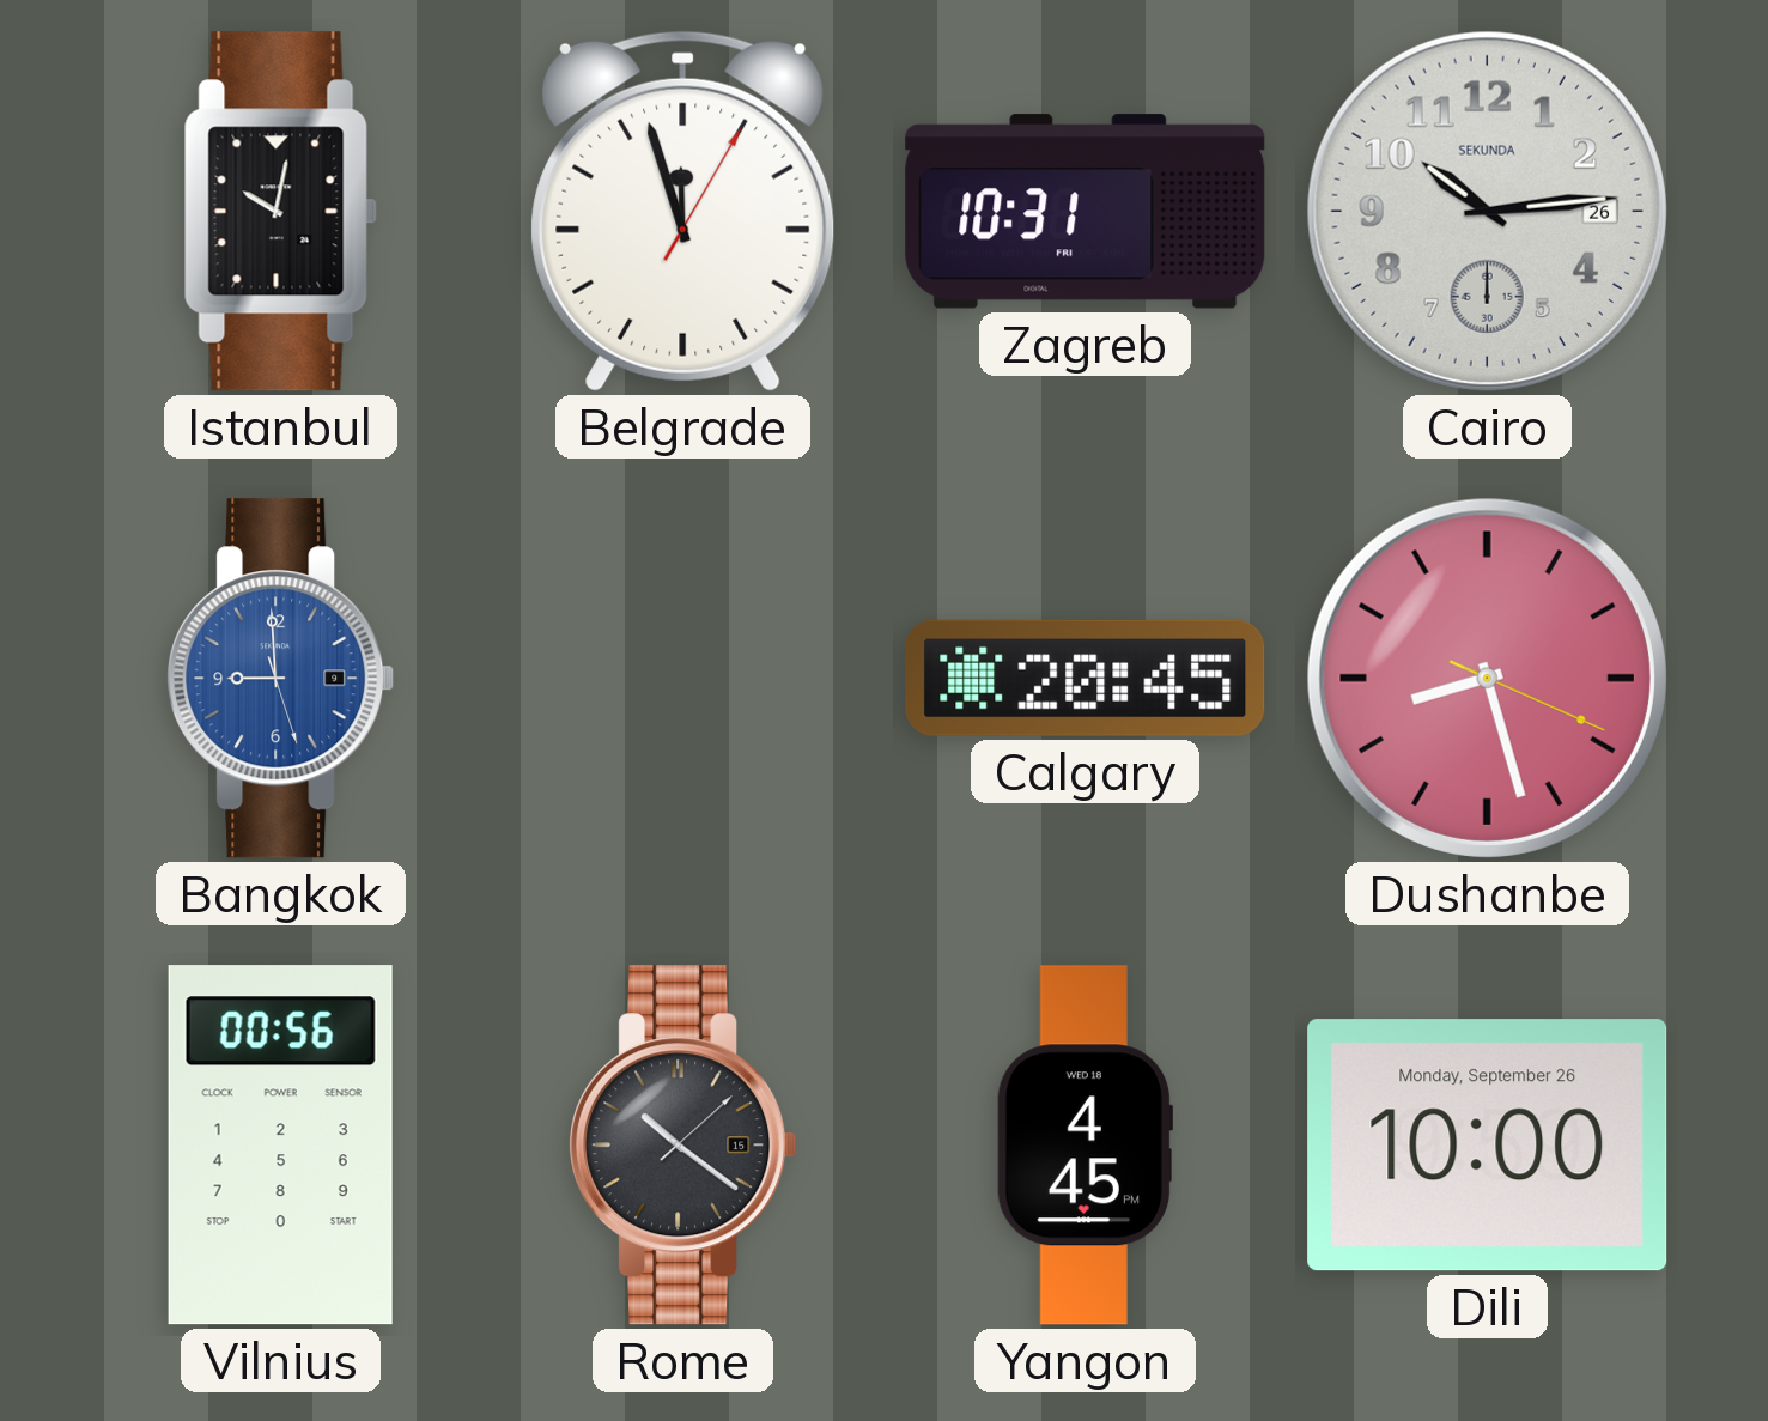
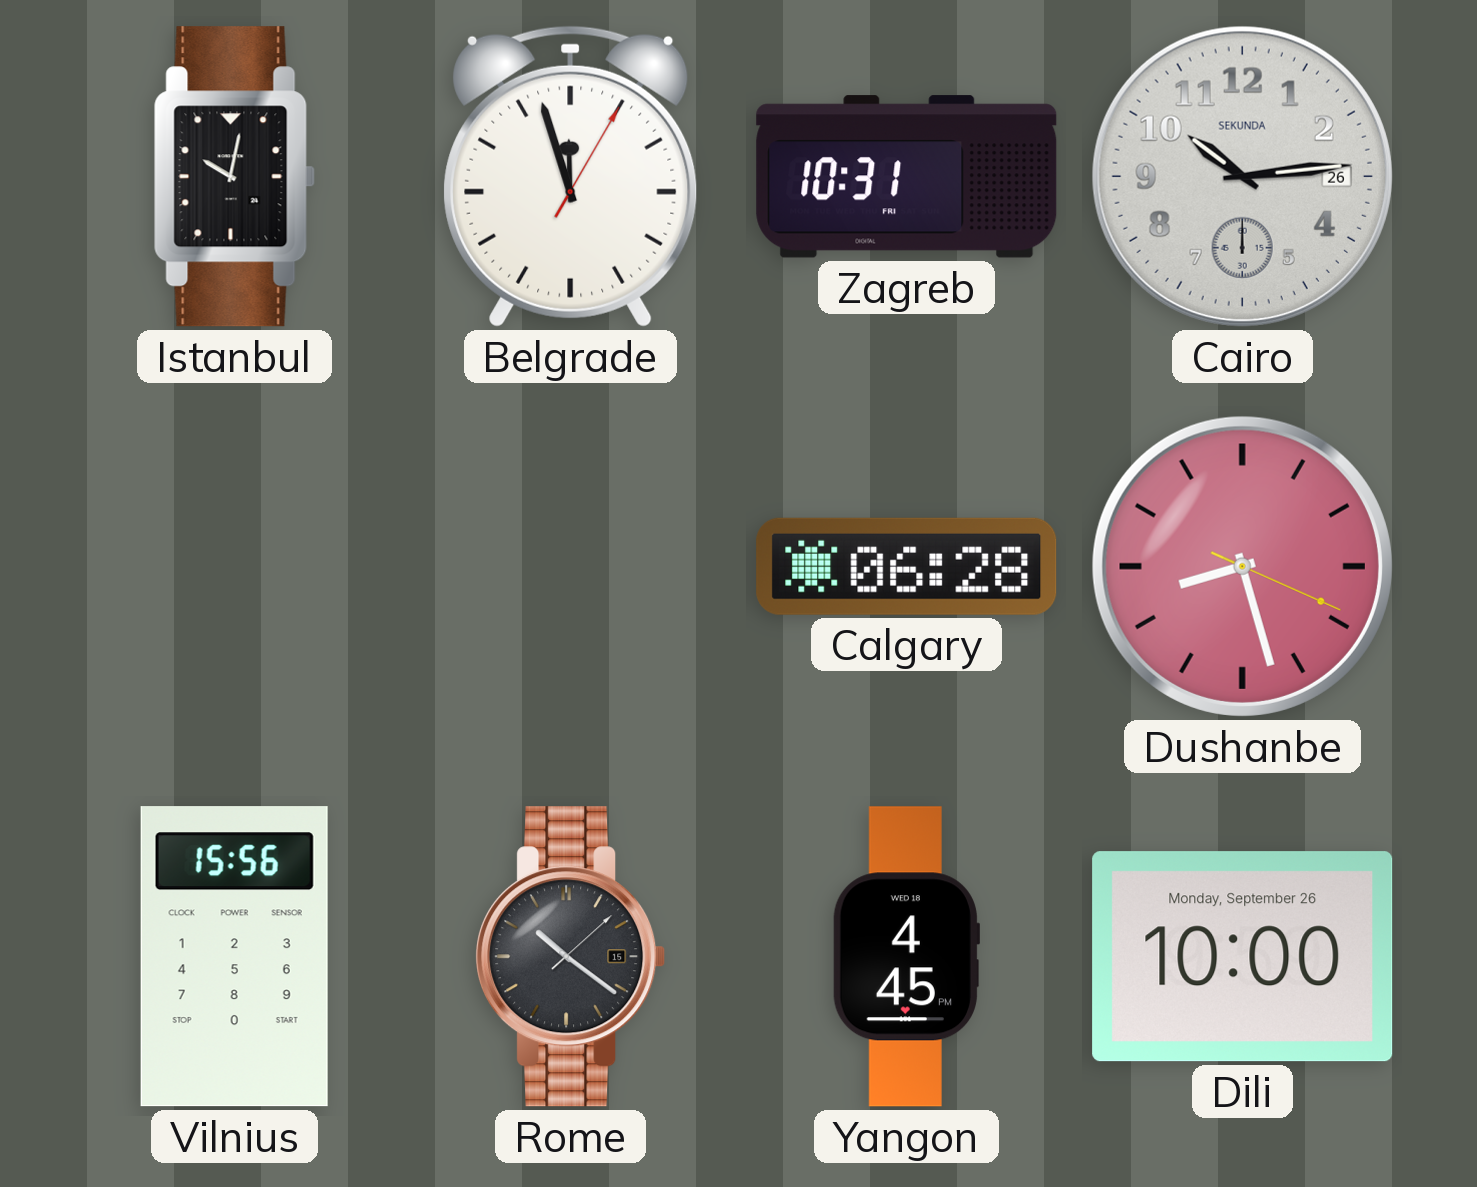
Bangkok: 8:59 -> none (281, 679)
Calgary: 20:45 -> 06:28 (907, 566)
Vilnius: 00:56 -> 15:56 (234, 957)
